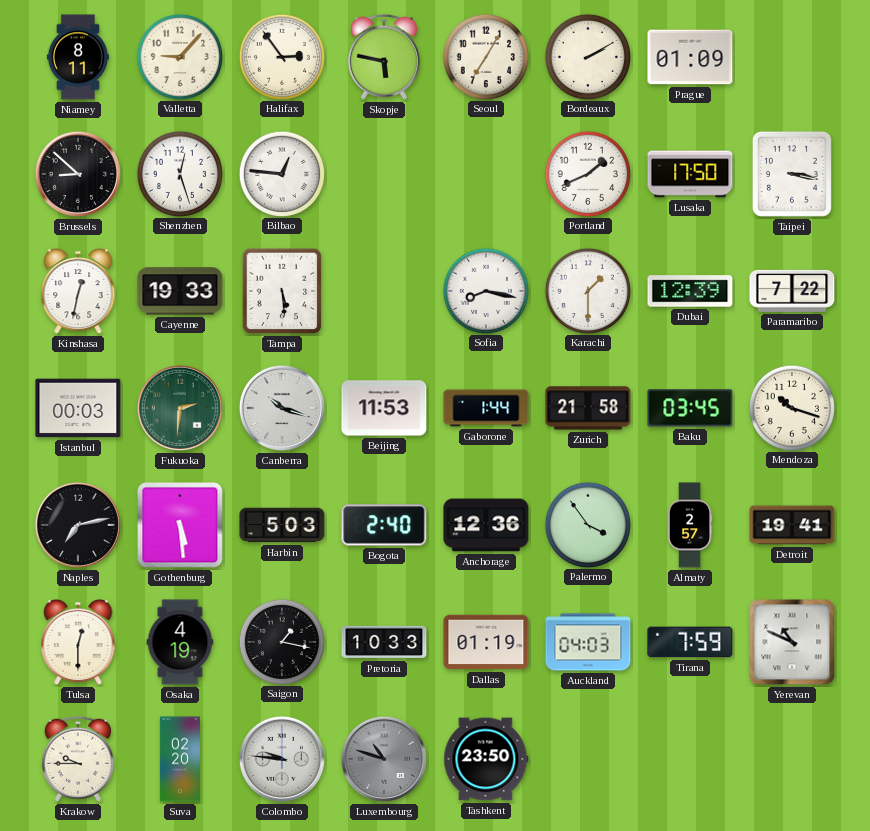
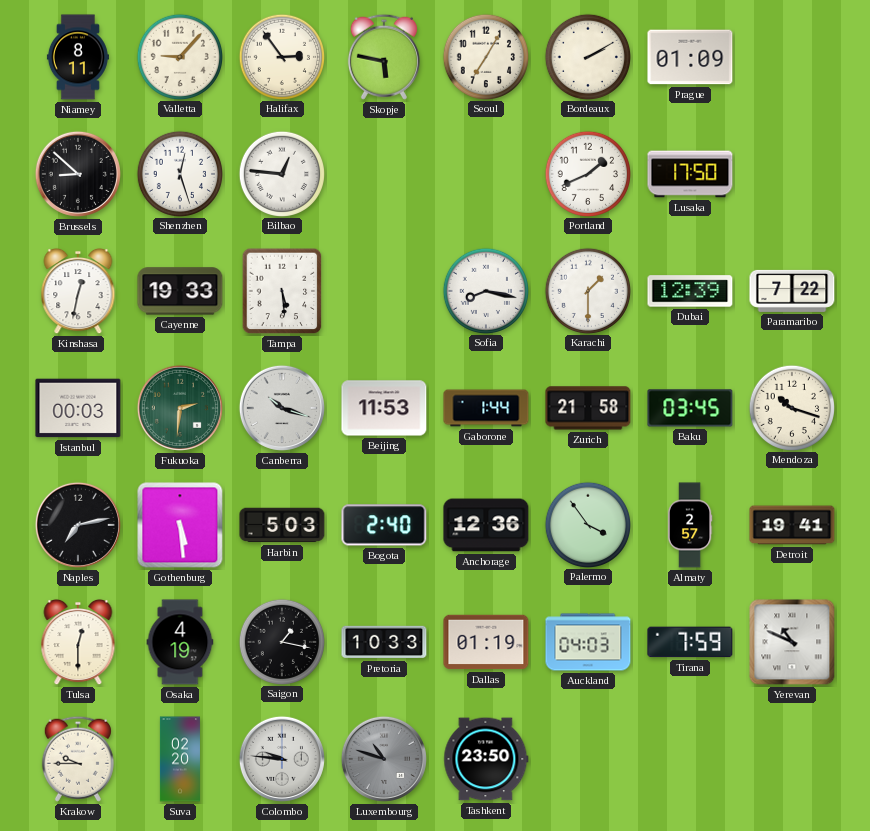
Taipei: 3:17 -> none (792, 174)
